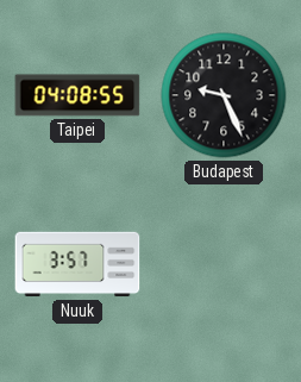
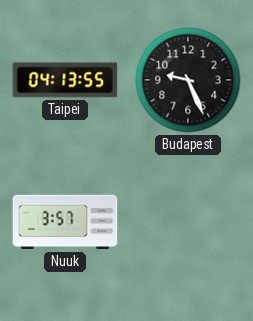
Taipei: 04:08 -> 04:13 (65, 80)
